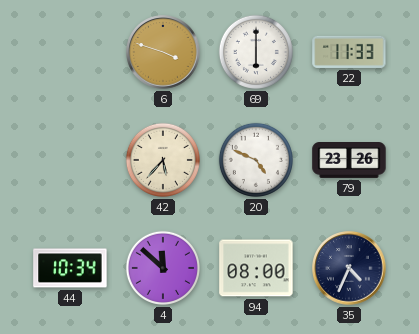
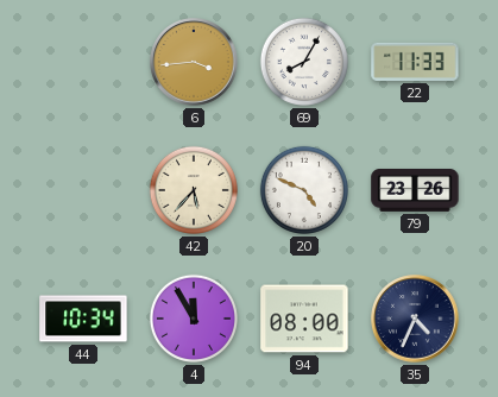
6: 3:48 -> 3:44 (194, 62)
69: 6:00 -> 8:05 (304, 62)
4: 11:52 -> 11:55 (194, 319)
